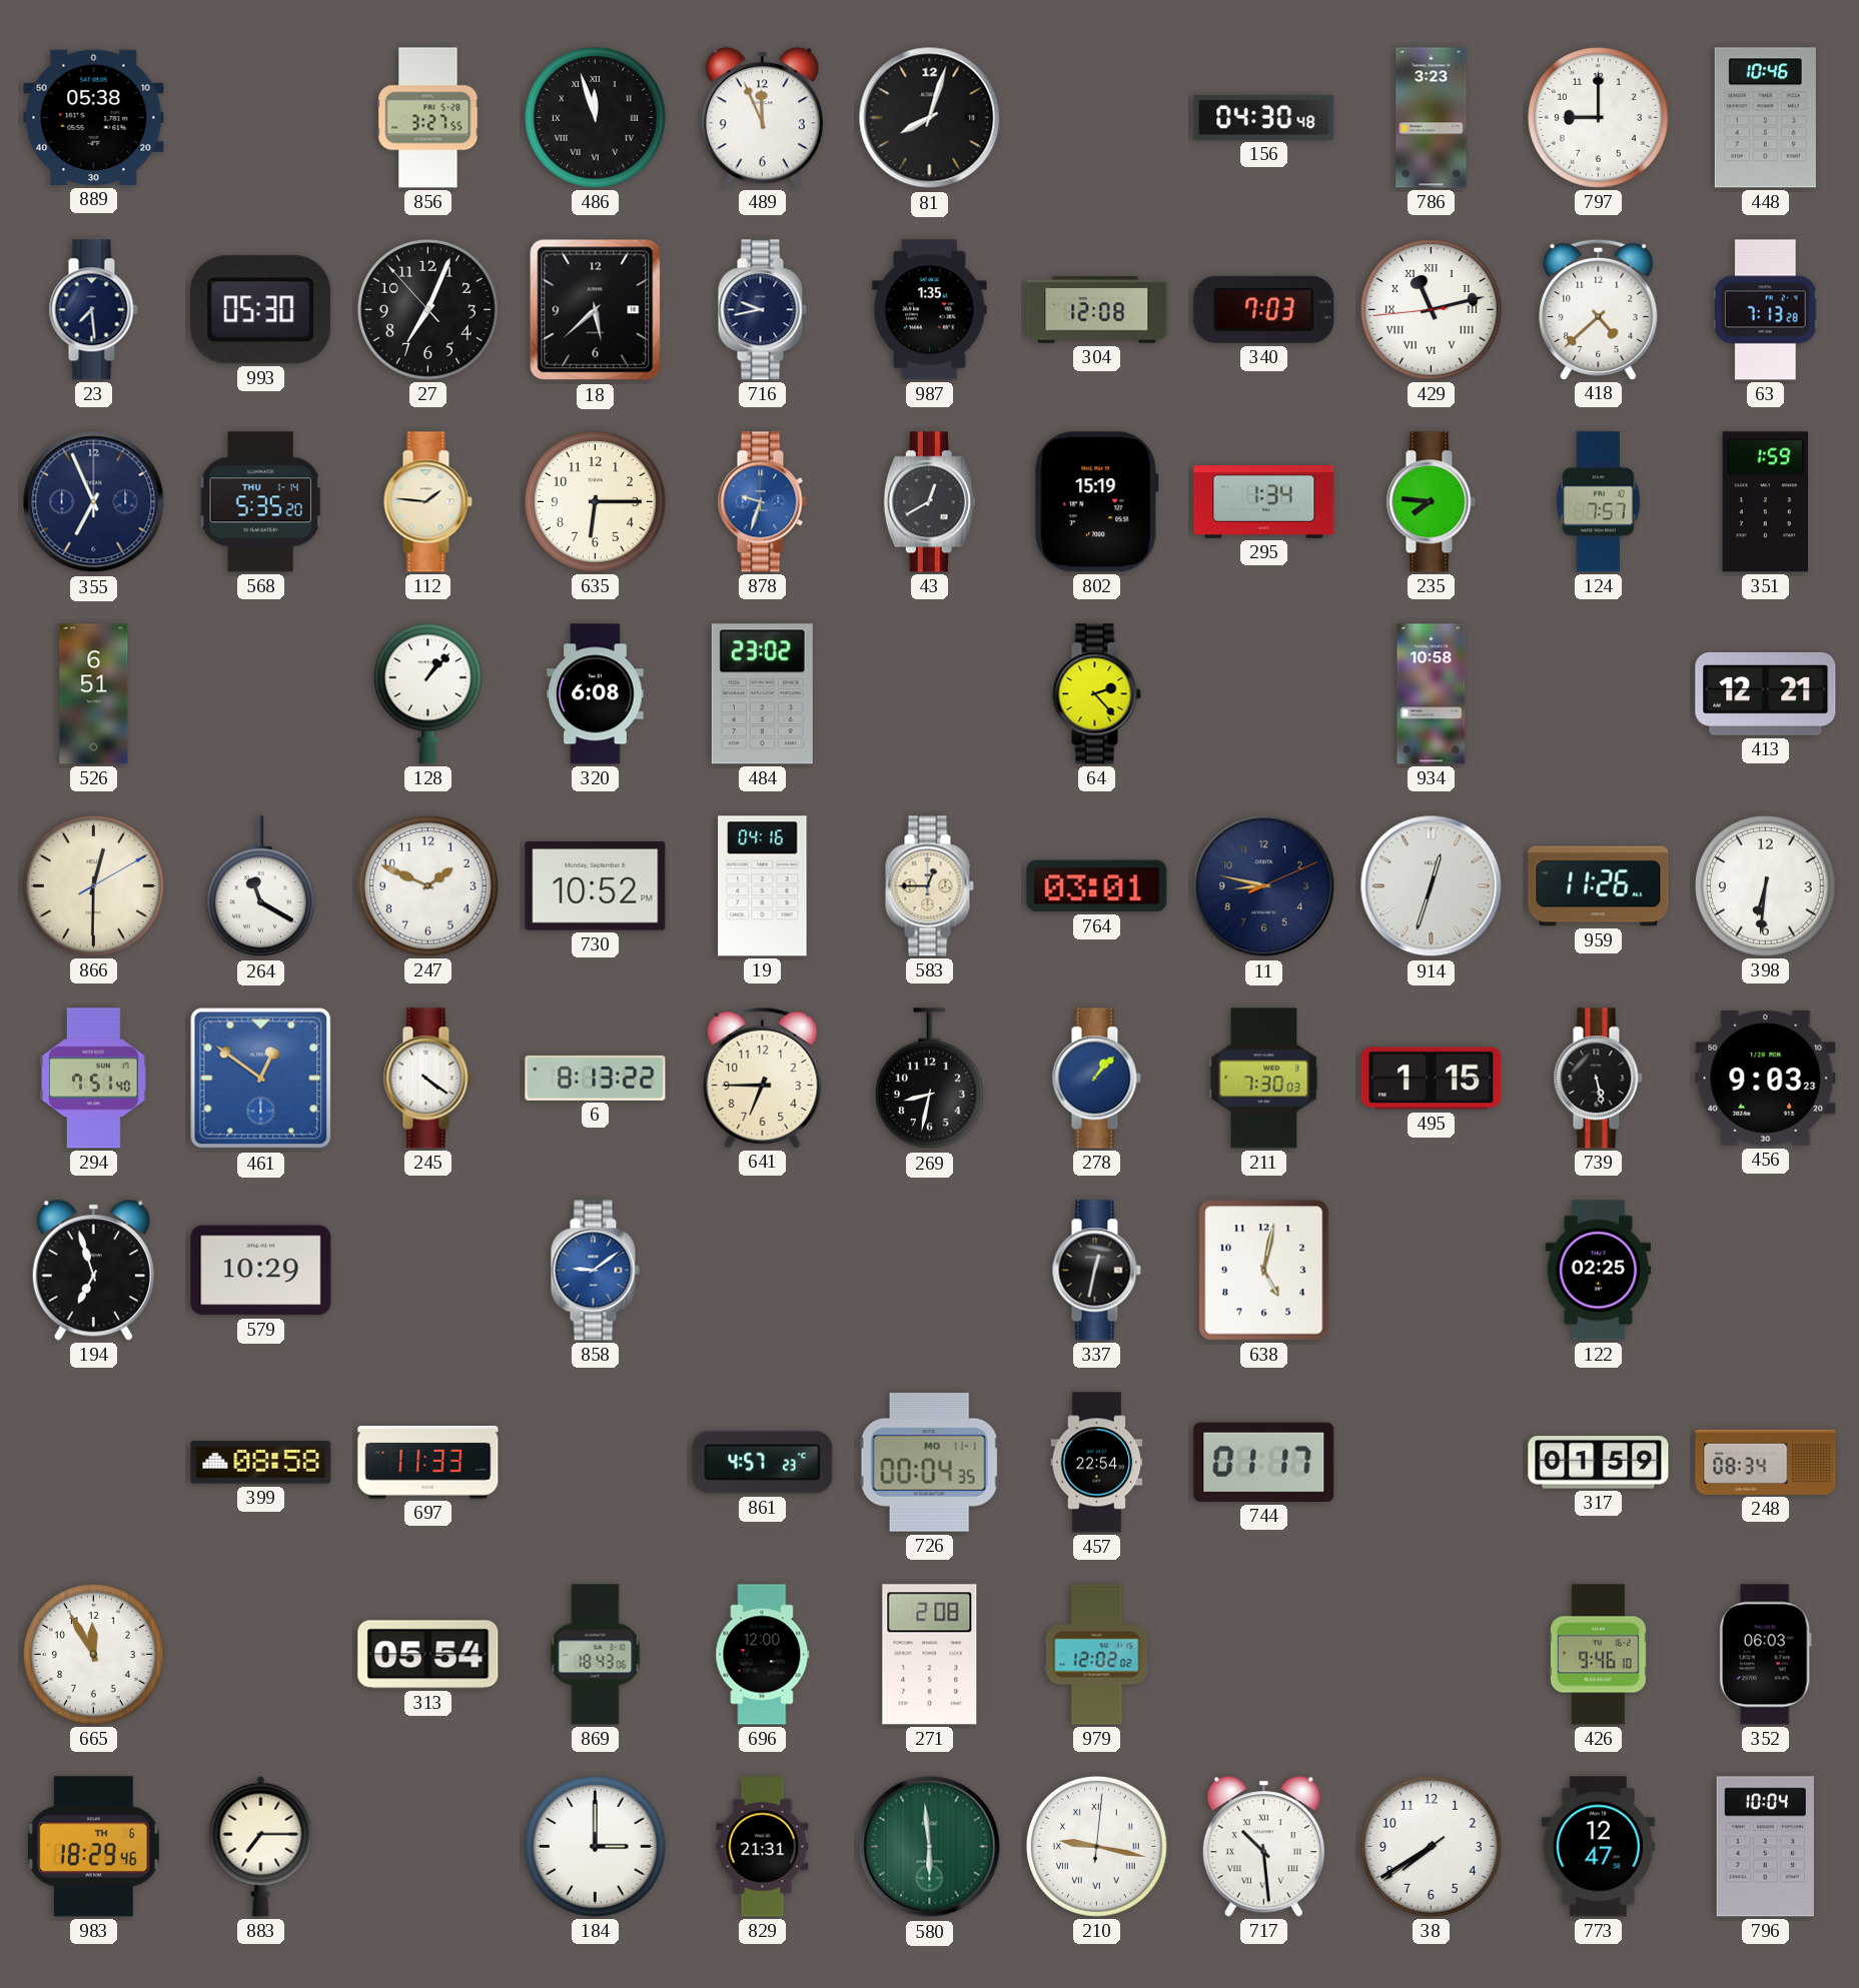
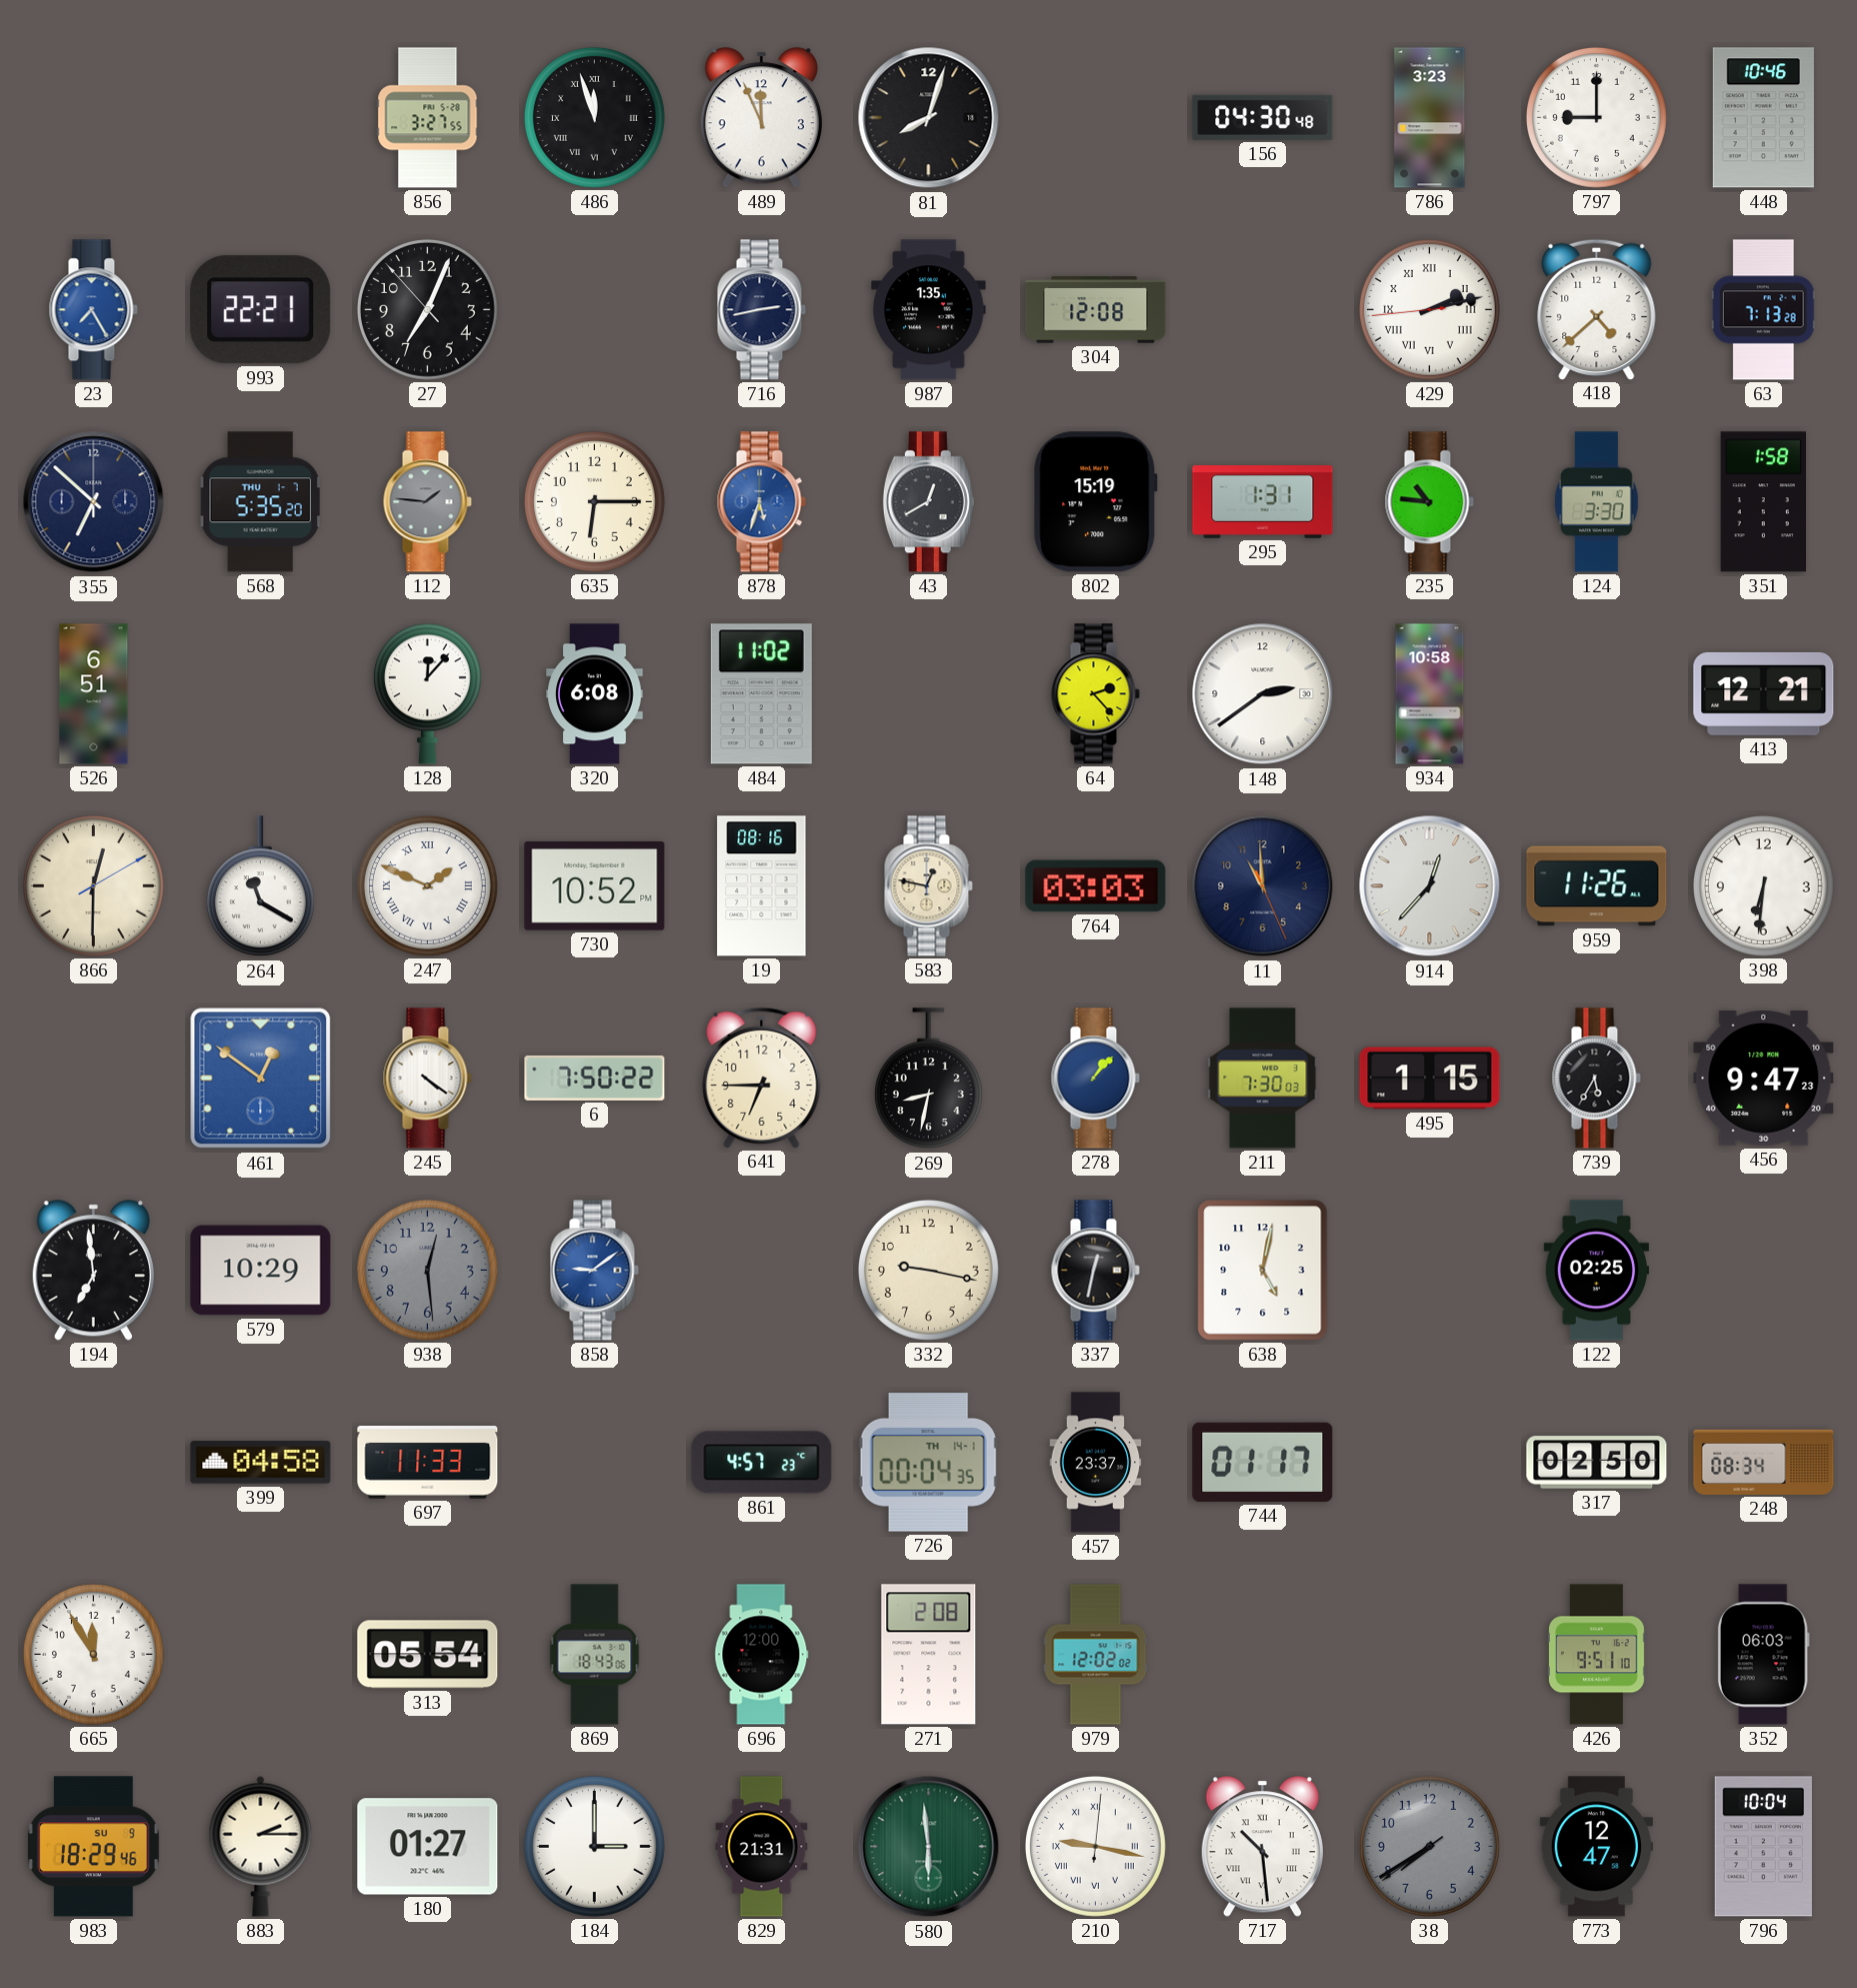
889: 05:38 -> none (94, 117)
23: 7:29 -> 7:25 (93, 310)
23 dial: navy -> blue (93, 310)
993: 05:30 -> 22:21 (261, 310)
18: 5:38 -> none (596, 310)
716: 9:43 -> 2:43 (761, 310)
340: 7:03 -> none (1264, 309)
429: 11:12 -> 2:12 (1429, 309)
355: 6:56 -> 6:52 (94, 502)
568 date: THU 1-14 -> THU 1-7 (260, 502)
112 dial: cream -> grey (427, 502)
878: 9:33 -> 5:33 (761, 502)
295: 1:34 -> 1:31 (1263, 502)
235: 7:46 -> 10:46 (1429, 502)
124: 7:57 -> 3:30 (1597, 502)
351: 1:59 -> 1:58 (1763, 502)
128: 1:07 -> 12:07 (427, 693)
484: 23:02 -> 11:02 (761, 694)
148: none -> 2:39 (1263, 694)
247 numerals: Arabic -> Roman (427, 885)
19: 04:16 -> 08:16 (762, 886)
583: 12:45 -> 12:47 (928, 886)
764: 03:01 -> 03:03 (1096, 886)
11: 8:47 -> 10:59 (1263, 886)
914: 12:33 -> 12:37 (1430, 886)
294: 7:51 -> none (94, 1079)
6: 8:13 -> 7:50 (595, 1078)
739: 5:28 -> 5:35 (1596, 1079)
456: 9:03 -> 9:47 (1764, 1079)
194: 6:57 -> 6:59 (93, 1271)
938: none -> 12:29 (427, 1270)
332: none -> 9:17 (928, 1270)
399: 08:58 -> 04:58 (261, 1463)
726 date: MO 11-1 -> TH 14-1 (928, 1463)
457: 22:54 -> 23:37 (1096, 1463)
317: 01:59 -> 02:50 (1597, 1463)
426: 9:46 -> 9:51 (1597, 1655)
983 date: TH 6 -> SU 9 (93, 1847)
883: 7:15 -> 2:15 (261, 1846)
180: none -> 01:27 (428, 1847)
38 dial: white -> grey (1429, 1846)
